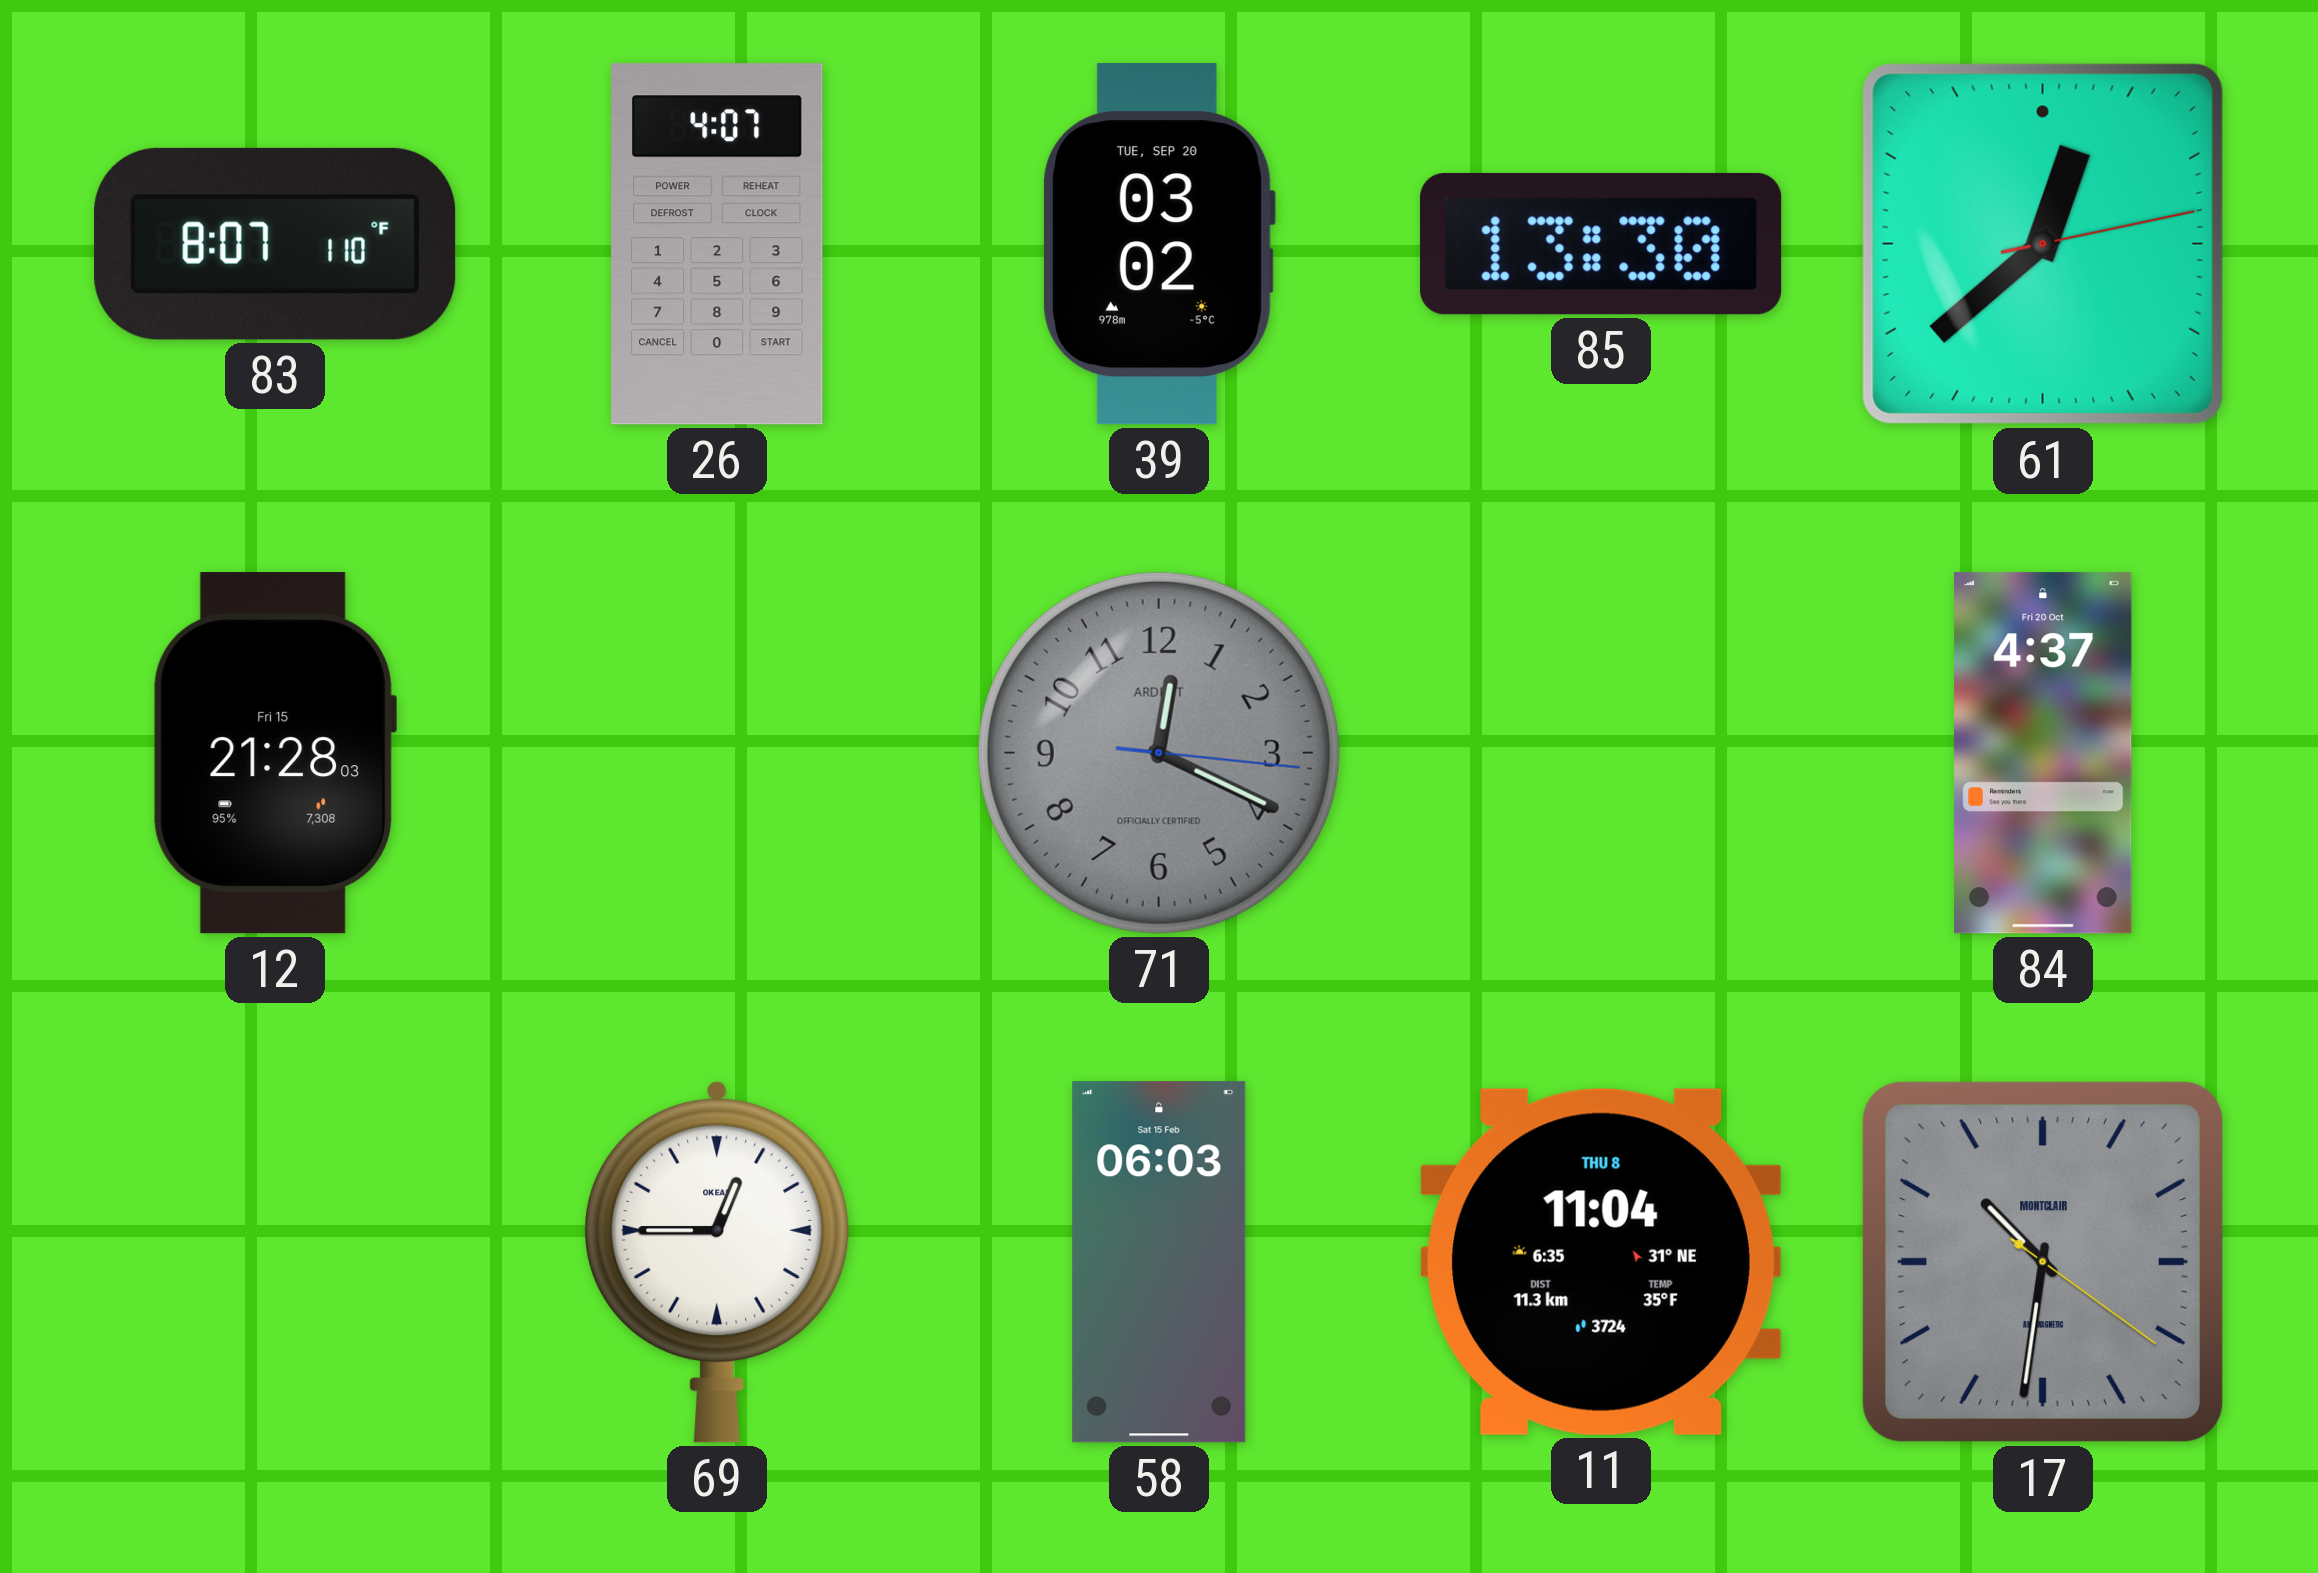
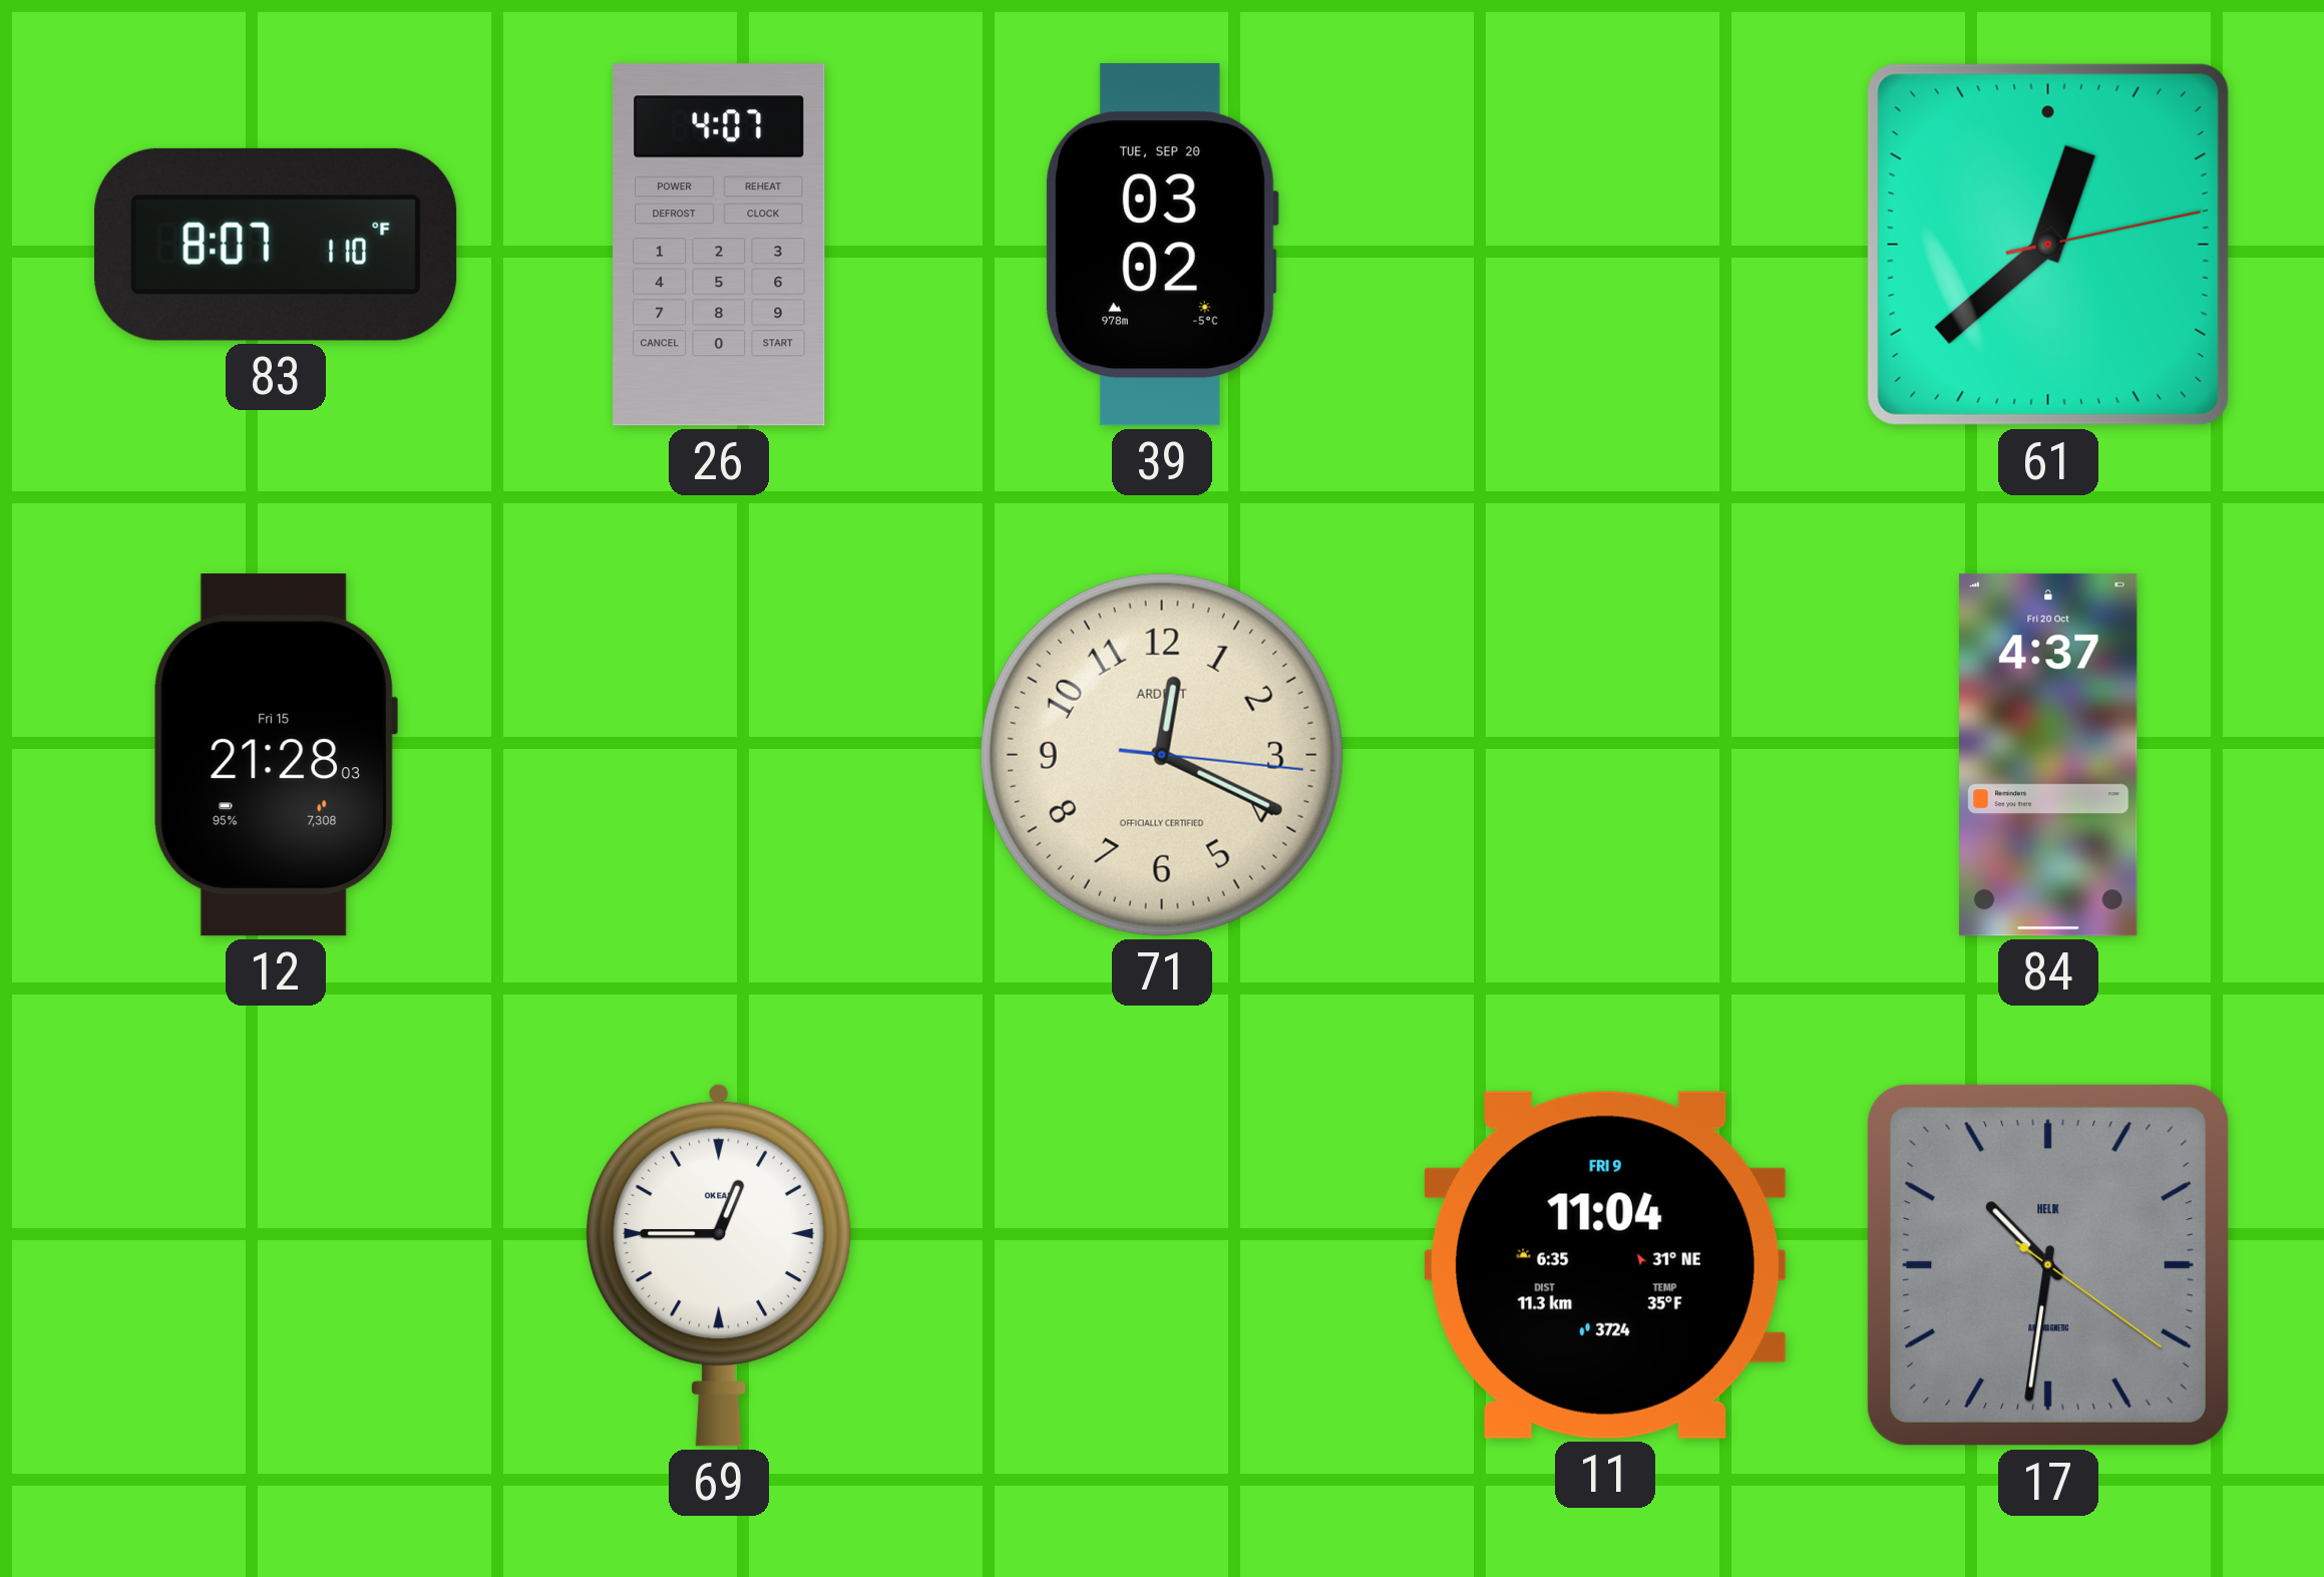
85: 13:30 -> none (1601, 244)
71 dial: grey -> cream (1162, 755)
58: 06:03 -> none (1159, 1262)
11 date: THU 8 -> FRI 9 (1605, 1265)
17 brand: MONTCLAIR -> HELIX (2048, 1265)
